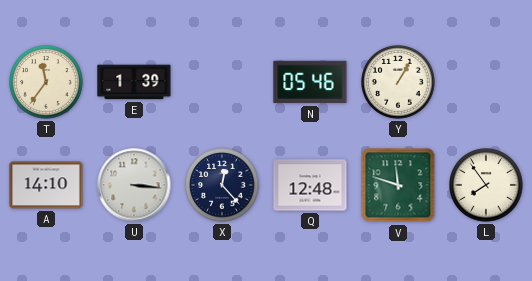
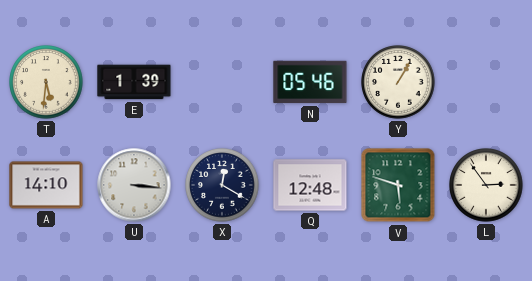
T: 11:36 -> 5:31 (46, 82)
X: 12:23 -> 12:20 (222, 185)
V: 11:48 -> 5:48 (398, 185)
L: 7:54 -> 2:54 (486, 185)
